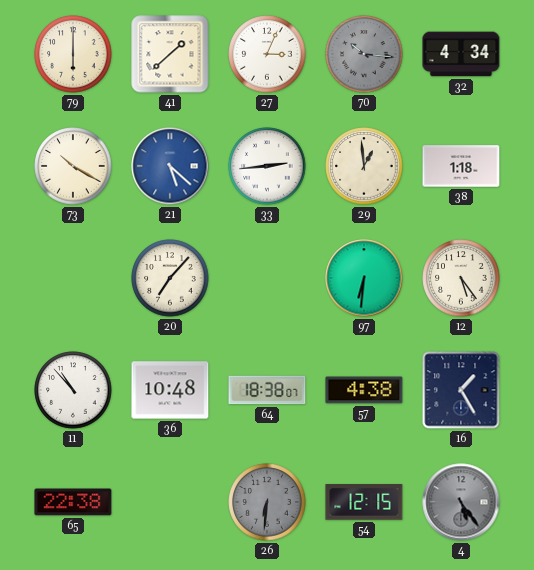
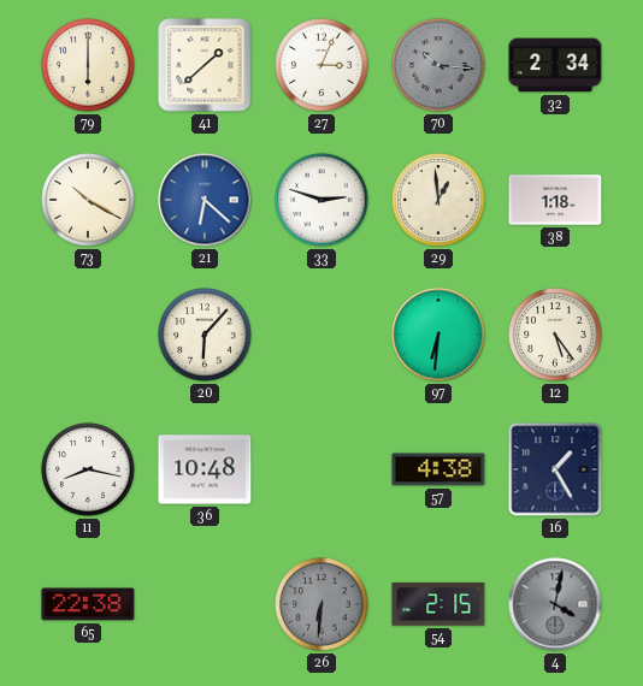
32: 4:34 -> 2:34 (555, 65)
21: 5:22 -> 6:22 (205, 200)
33: 2:44 -> 2:48 (321, 200)
20: 7:07 -> 6:07 (205, 335)
11: 10:53 -> 8:17 (88, 469)
64: 18:38 -> none (267, 390)
54: 12:15 -> 2:15 (438, 604)
4: 5:24 -> 4:02 (555, 604)
